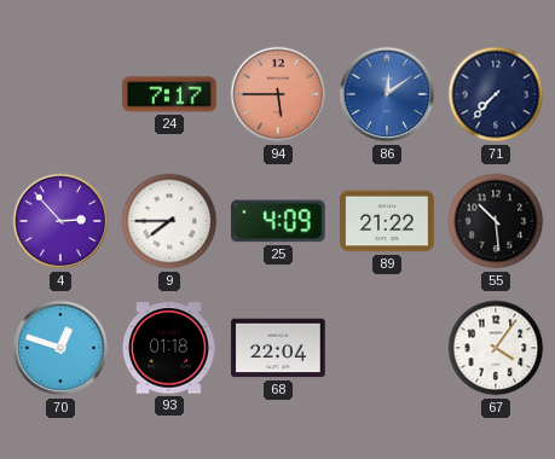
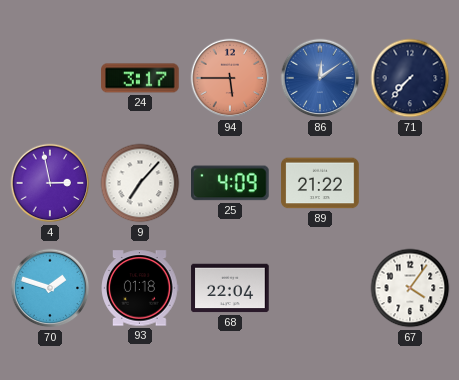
24: 7:17 -> 3:17 (140, 78)
4: 2:53 -> 2:58 (50, 183)
9: 7:45 -> 7:07 (140, 183)
55: 10:29 -> none (496, 221)
70: 12:48 -> 1:48 (50, 288)
